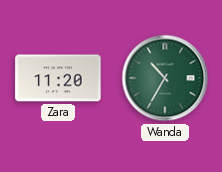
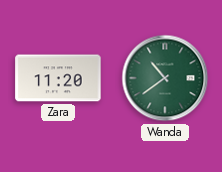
Wanda: 10:35 -> 10:39 (165, 78)
